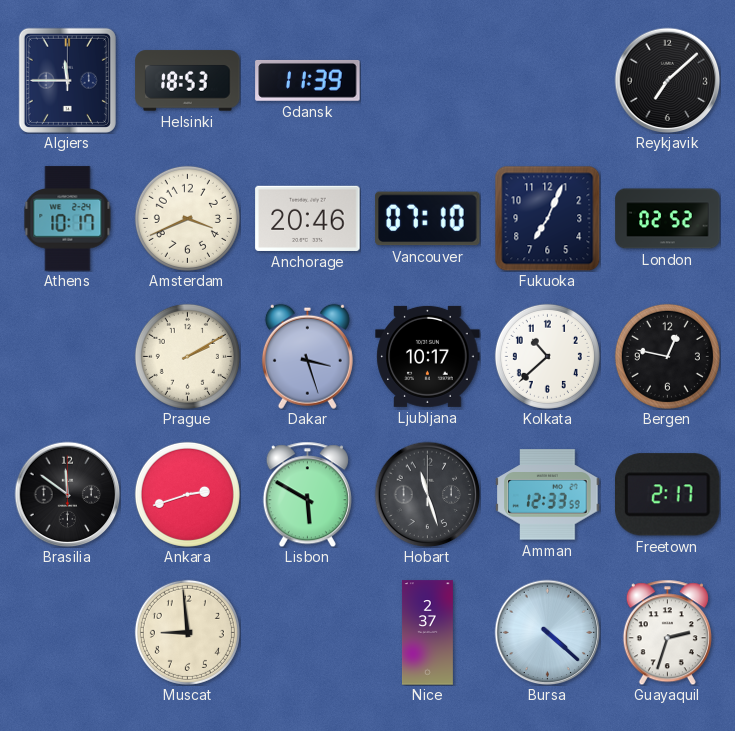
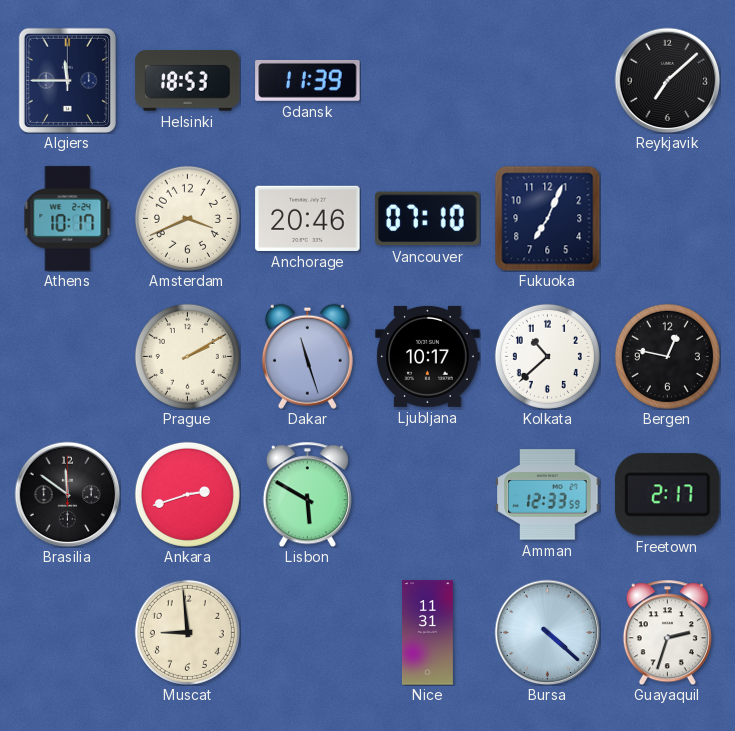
London: 02:52 -> none (668, 219)
Dakar: 3:27 -> 11:27 (307, 356)
Hobart: 11:27 -> none (427, 494)
Nice: 2:37 -> 11:31 (427, 633)
